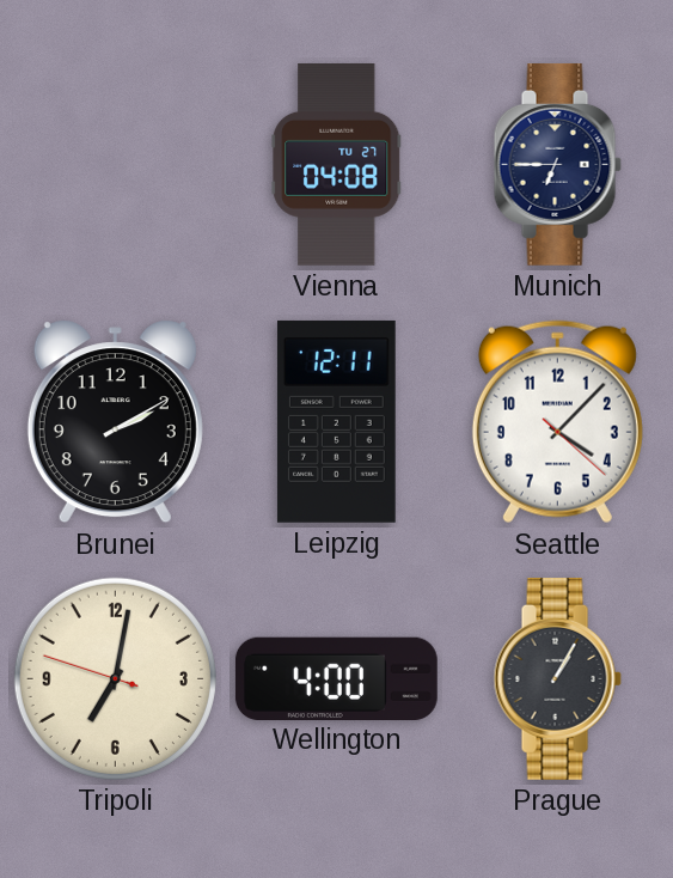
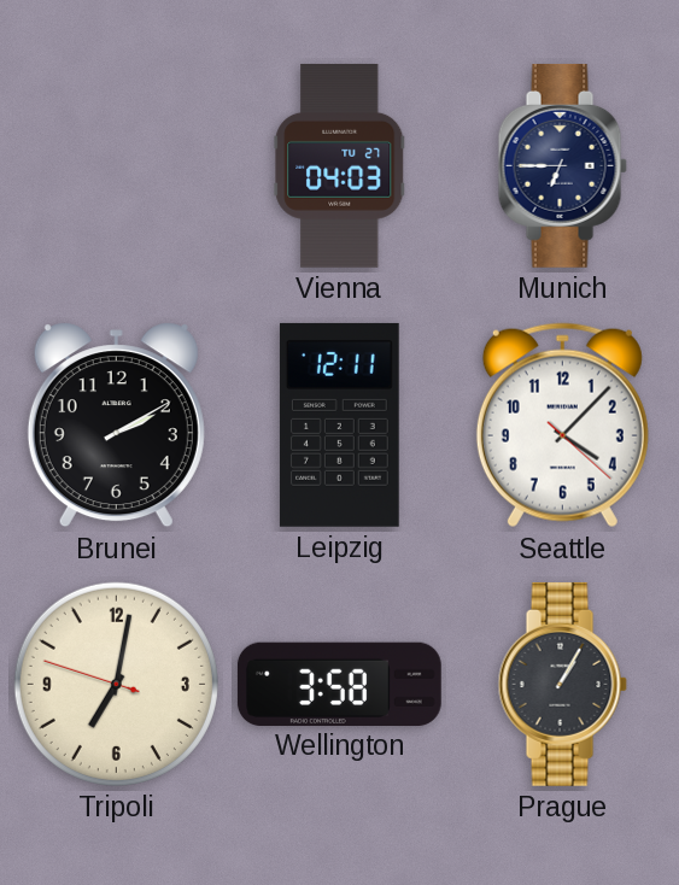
Vienna: 04:08 -> 04:03 (340, 165)
Wellington: 4:00 -> 3:58 (339, 684)
